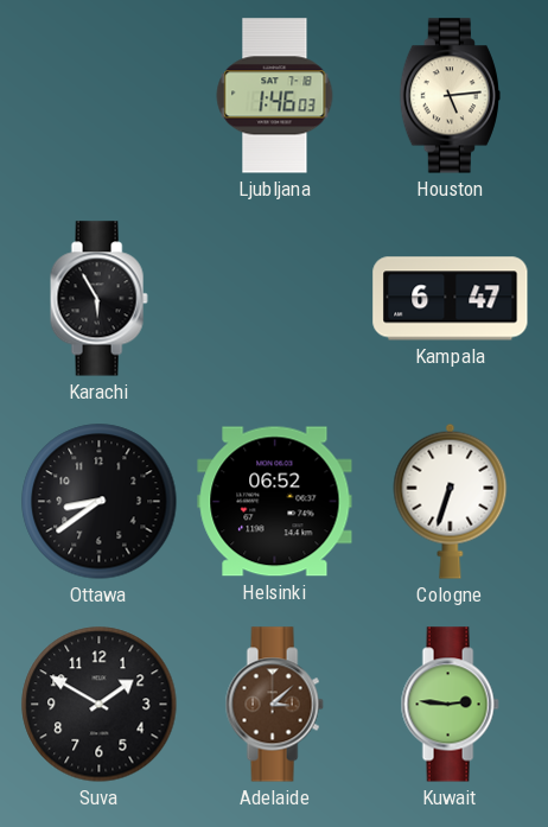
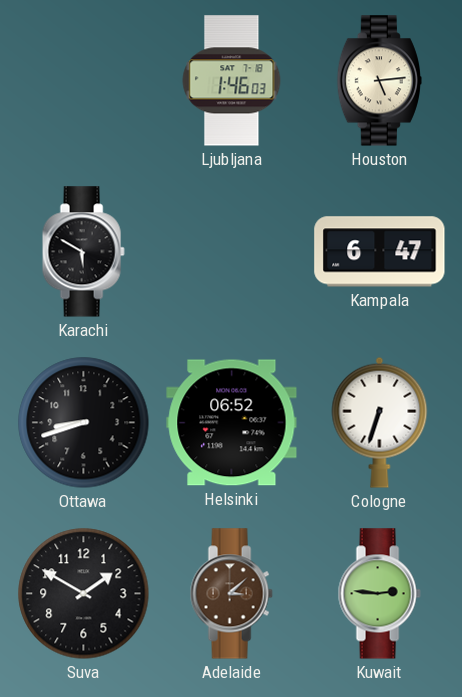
Karachi: 5:55 -> 5:50 (83, 252)
Ottawa: 8:39 -> 8:42 (84, 423)
